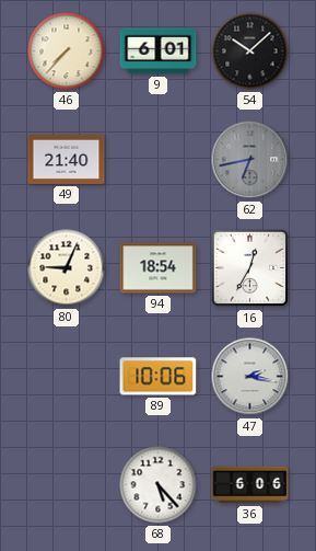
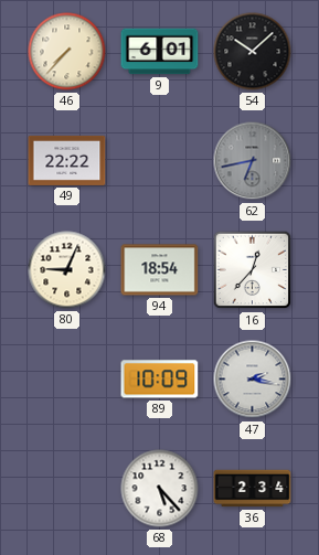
49: 21:40 -> 22:22 (67, 160)
16: 12:35 -> 12:37 (253, 270)
89: 10:06 -> 10:09 (160, 380)
36: 6:06 -> 2:34 (253, 489)
